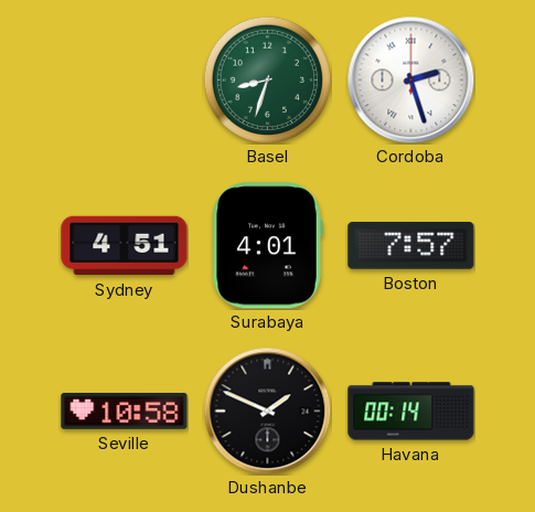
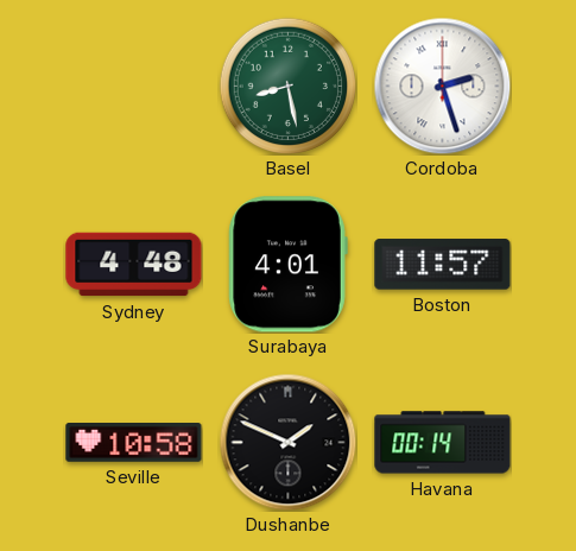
Basel: 8:33 -> 8:28 (287, 85)
Sydney: 4:51 -> 4:48 (134, 265)
Boston: 7:57 -> 11:57 (443, 265)
